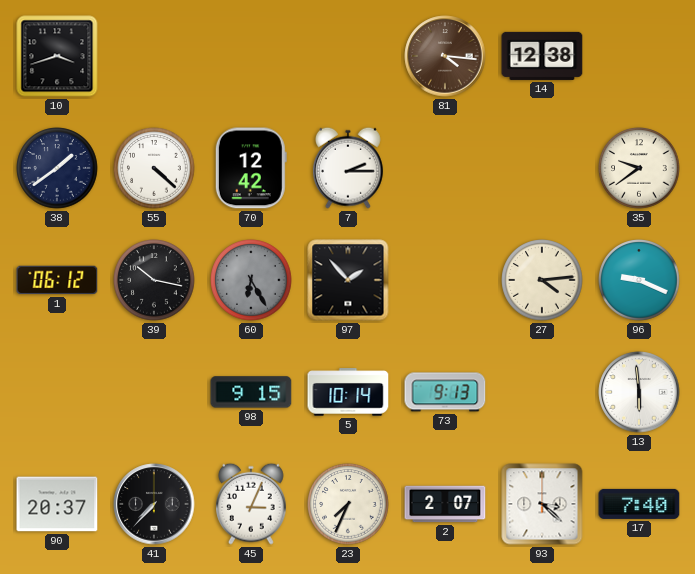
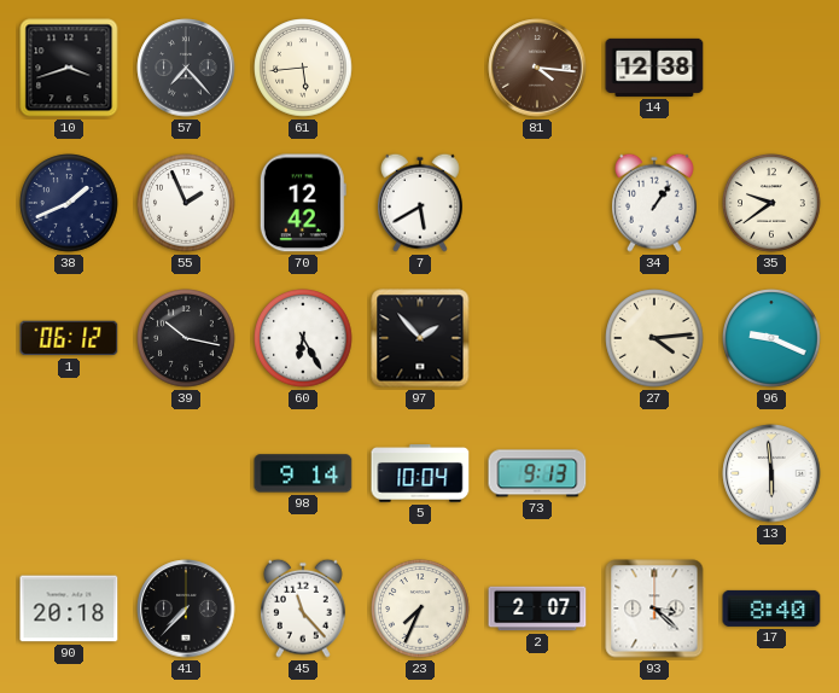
57: none -> 7:23 (186, 68)
61: none -> 5:44 (303, 68)
38: 1:39 -> 1:41 (69, 203)
55: 4:22 -> 1:56 (186, 203)
7: 2:15 -> 5:40 (421, 203)
34: none -> 1:06 (656, 203)
60 dial: grey -> white (303, 338)
98: 9:15 -> 9:14 (303, 473)
5: 10:14 -> 10:04 (420, 473)
90: 20:37 -> 20:18 (69, 608)
45: 3:04 -> 11:23 (304, 608)
17: 7:40 -> 8:40 (771, 608)
